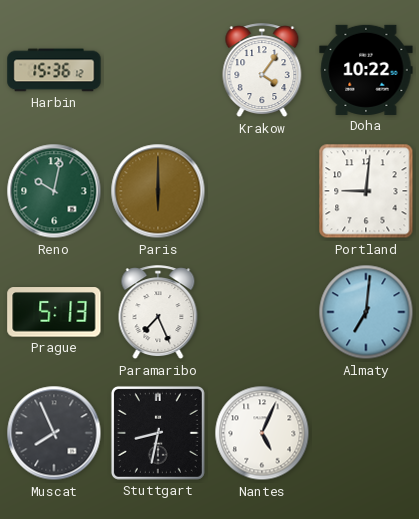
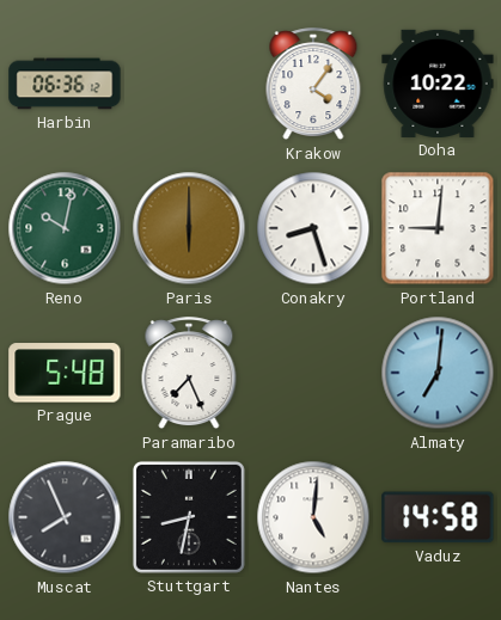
Harbin: 15:36 -> 06:36 (65, 84)
Conakry: none -> 8:27 (313, 228)
Prague: 5:13 -> 5:48 (65, 373)
Nantes: 5:04 -> 5:01 (313, 517)
Vaduz: none -> 14:58 (438, 517)
